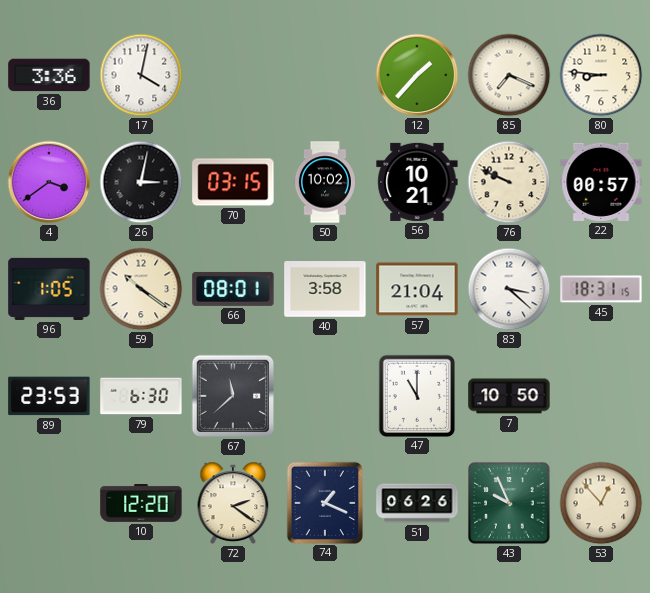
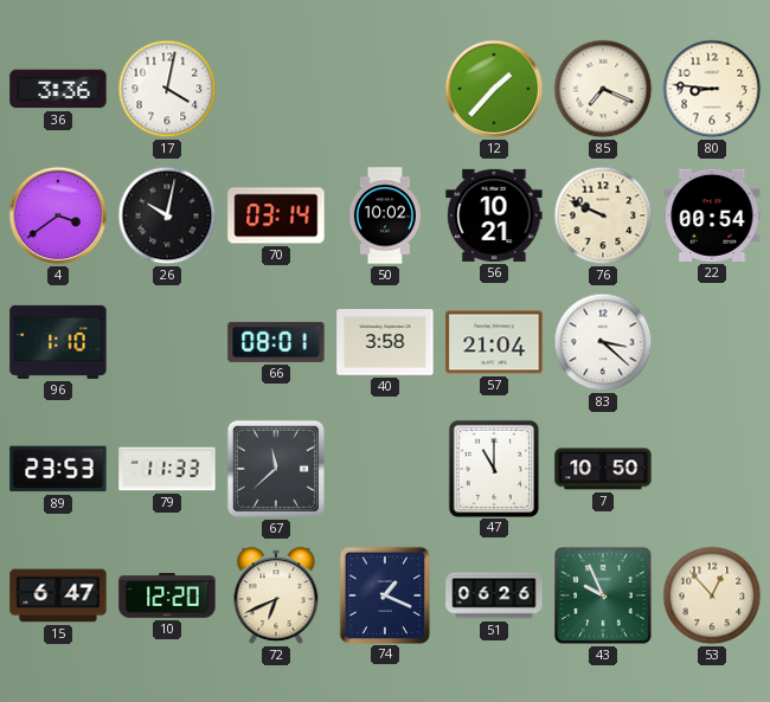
26: 3:02 -> 10:02 (167, 215)
70: 03:15 -> 03:14 (276, 215)
22: 00:57 -> 00:54 (712, 215)
96: 1:05 -> 1:10 (58, 342)
59: 10:21 -> none (141, 289)
45: 18:31 -> none (601, 289)
79: 6:30 -> 11:33 (167, 469)
15: none -> 6:47 (58, 595)
72: 2:21 -> 6:41 (276, 595)
